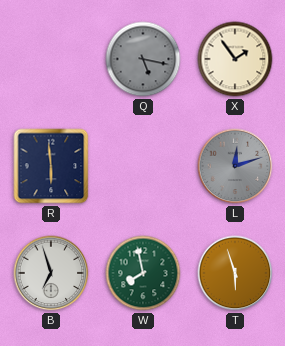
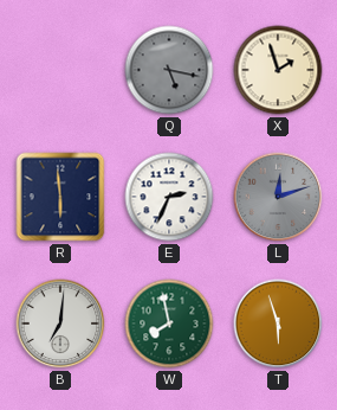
X: 1:54 -> 1:57 (278, 70)
E: none -> 2:34 (169, 197)
B: 6:57 -> 7:01 (60, 323)
